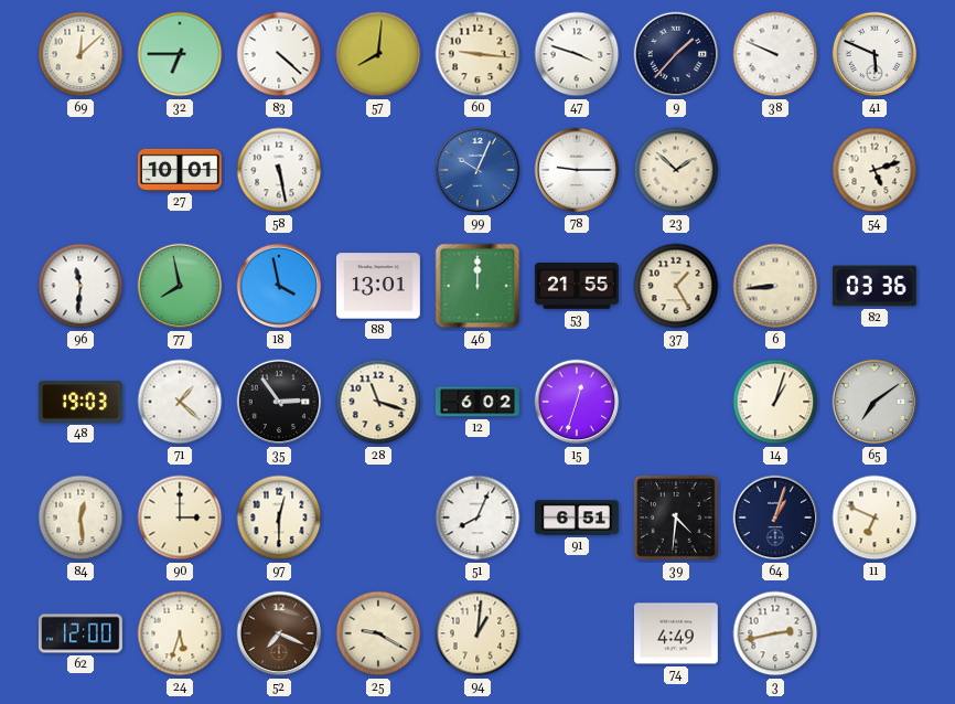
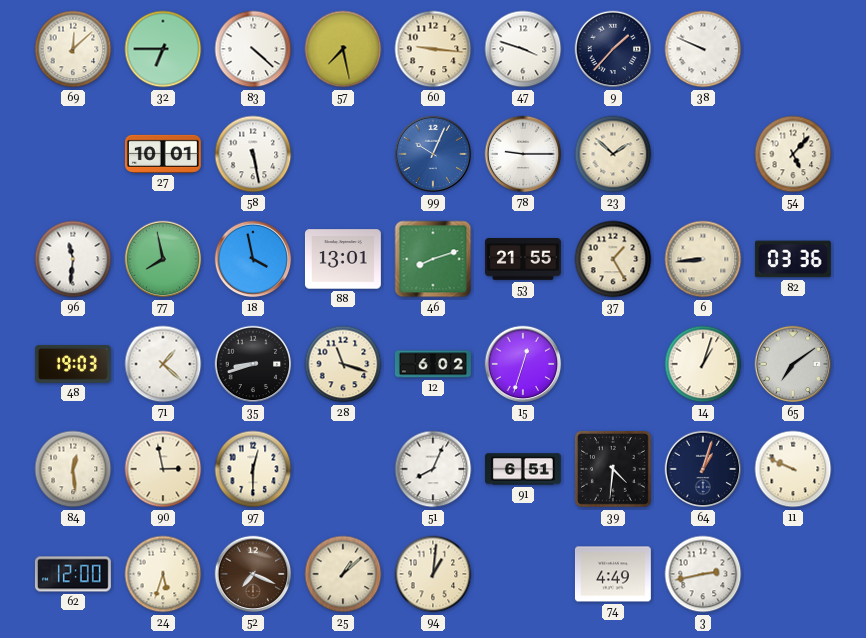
57: 8:01 -> 7:28 (343, 49)
41: 5:49 -> none (874, 54)
54: 5:12 -> 5:07 (793, 154)
46: 12:00 -> 8:12 (433, 259)
35: 2:54 -> 8:42 (253, 364)
90: 3:00 -> 2:58 (163, 469)
11: 6:49 -> 9:49 (793, 469)
25: 9:20 -> 1:08 (343, 574)
